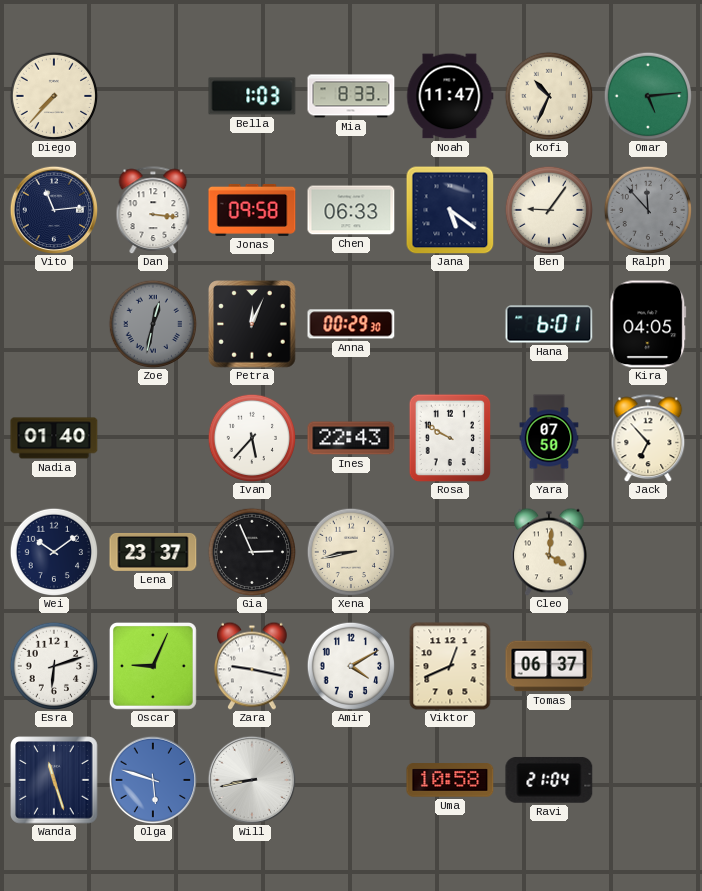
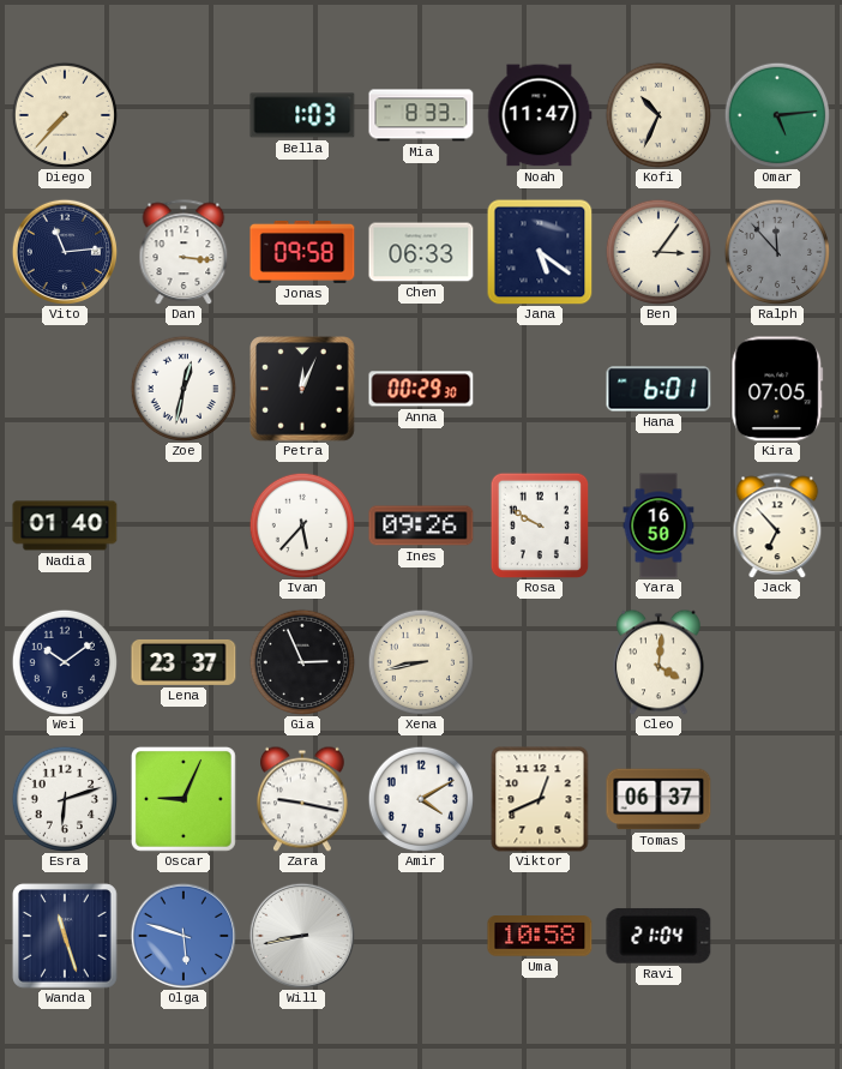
Ben: 9:06 -> 3:06 (658, 252)
Zoe dial: grey -> white (184, 389)
Kira: 04:05 -> 07:05 (777, 389)
Ines: 22:43 -> 09:26 (421, 526)
Yara: 07:50 -> 16:50 (658, 526)
